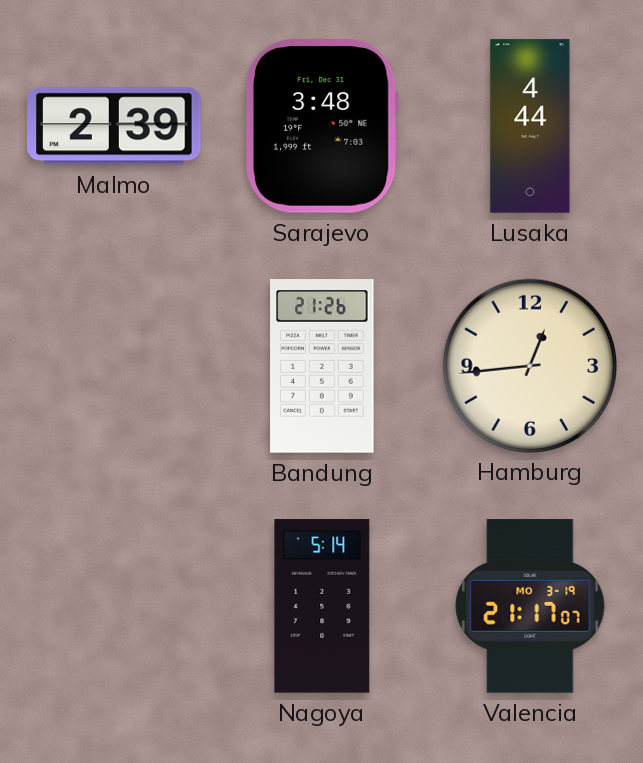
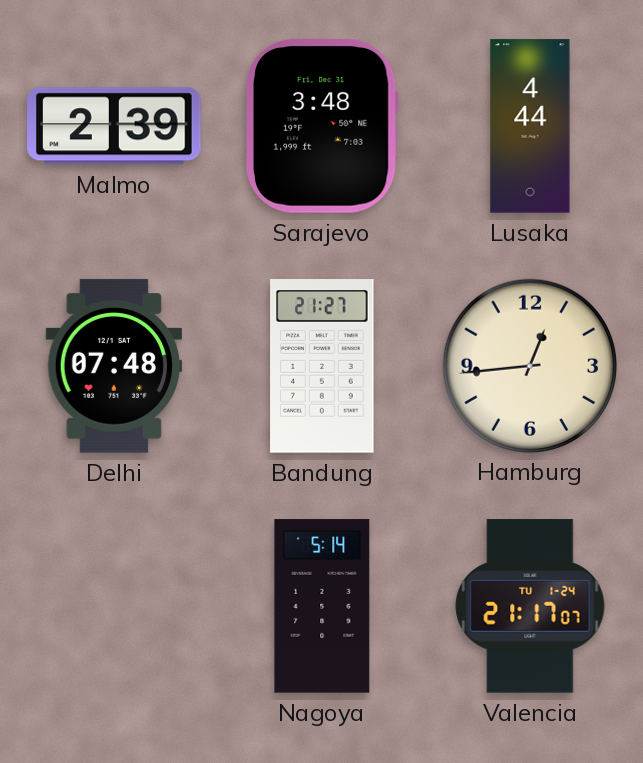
Delhi: none -> 07:48 (114, 366)
Bandung: 21:26 -> 21:27 (322, 366)
Valencia date: MO 3-19 -> TU 1-24 (530, 606)
